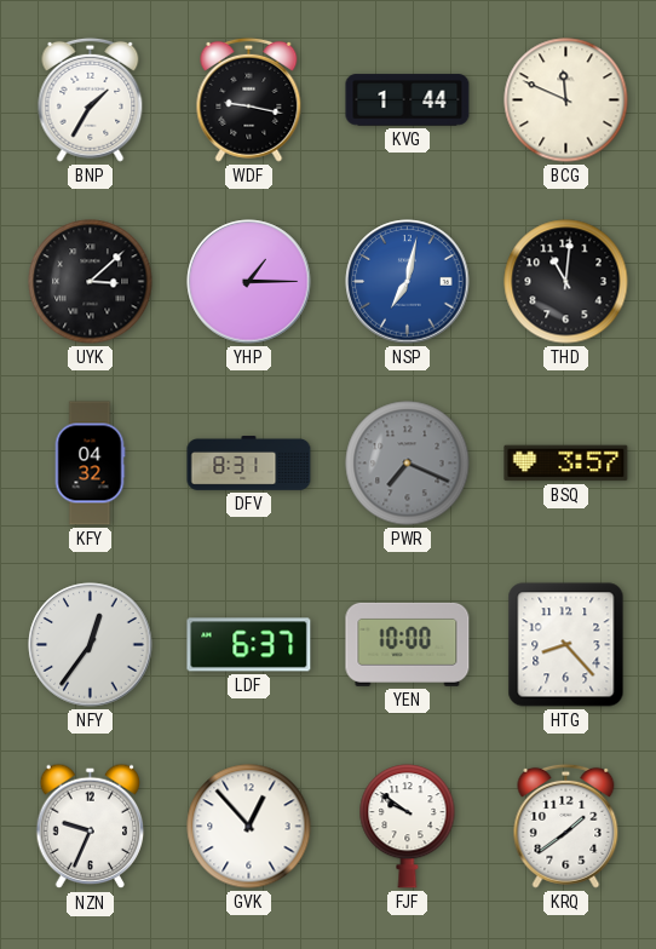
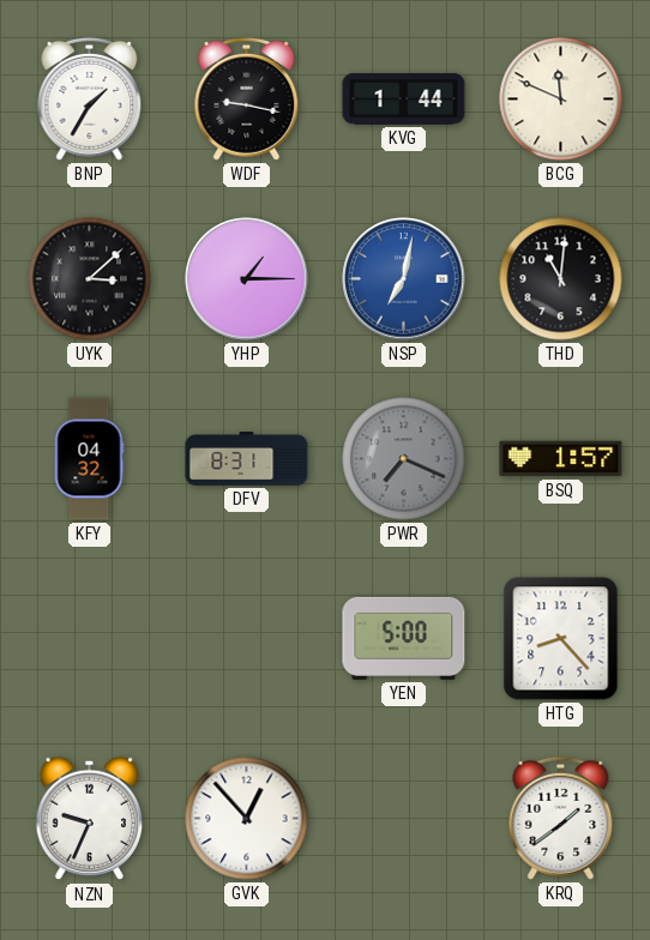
BSQ: 3:57 -> 1:57 (561, 459)
NFY: 12:36 -> none (91, 645)
LDF: 6:37 -> none (249, 645)
YEN: 10:00 -> 5:00 (404, 638)
FJF: 9:51 -> none (408, 827)
